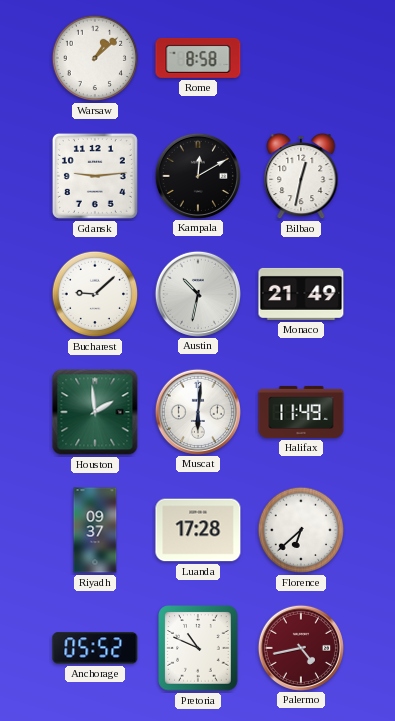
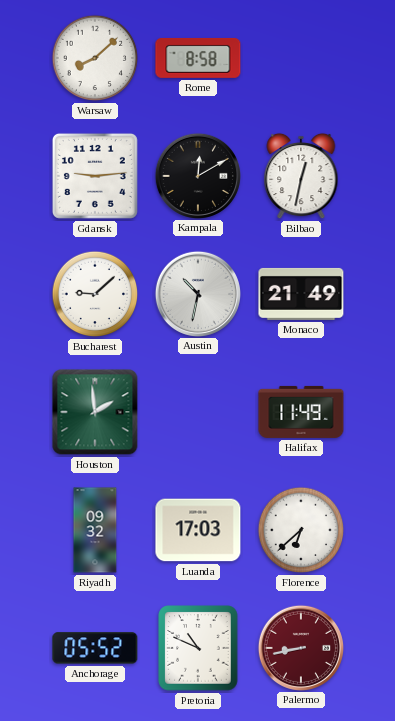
Warsaw: 1:08 -> 8:08 (95, 58)
Muscat: 6:01 -> none (197, 411)
Riyadh: 09:37 -> 09:32 (95, 530)
Luanda: 17:28 -> 17:03 (198, 530)
Palermo: 4:43 -> 8:43 (300, 647)
